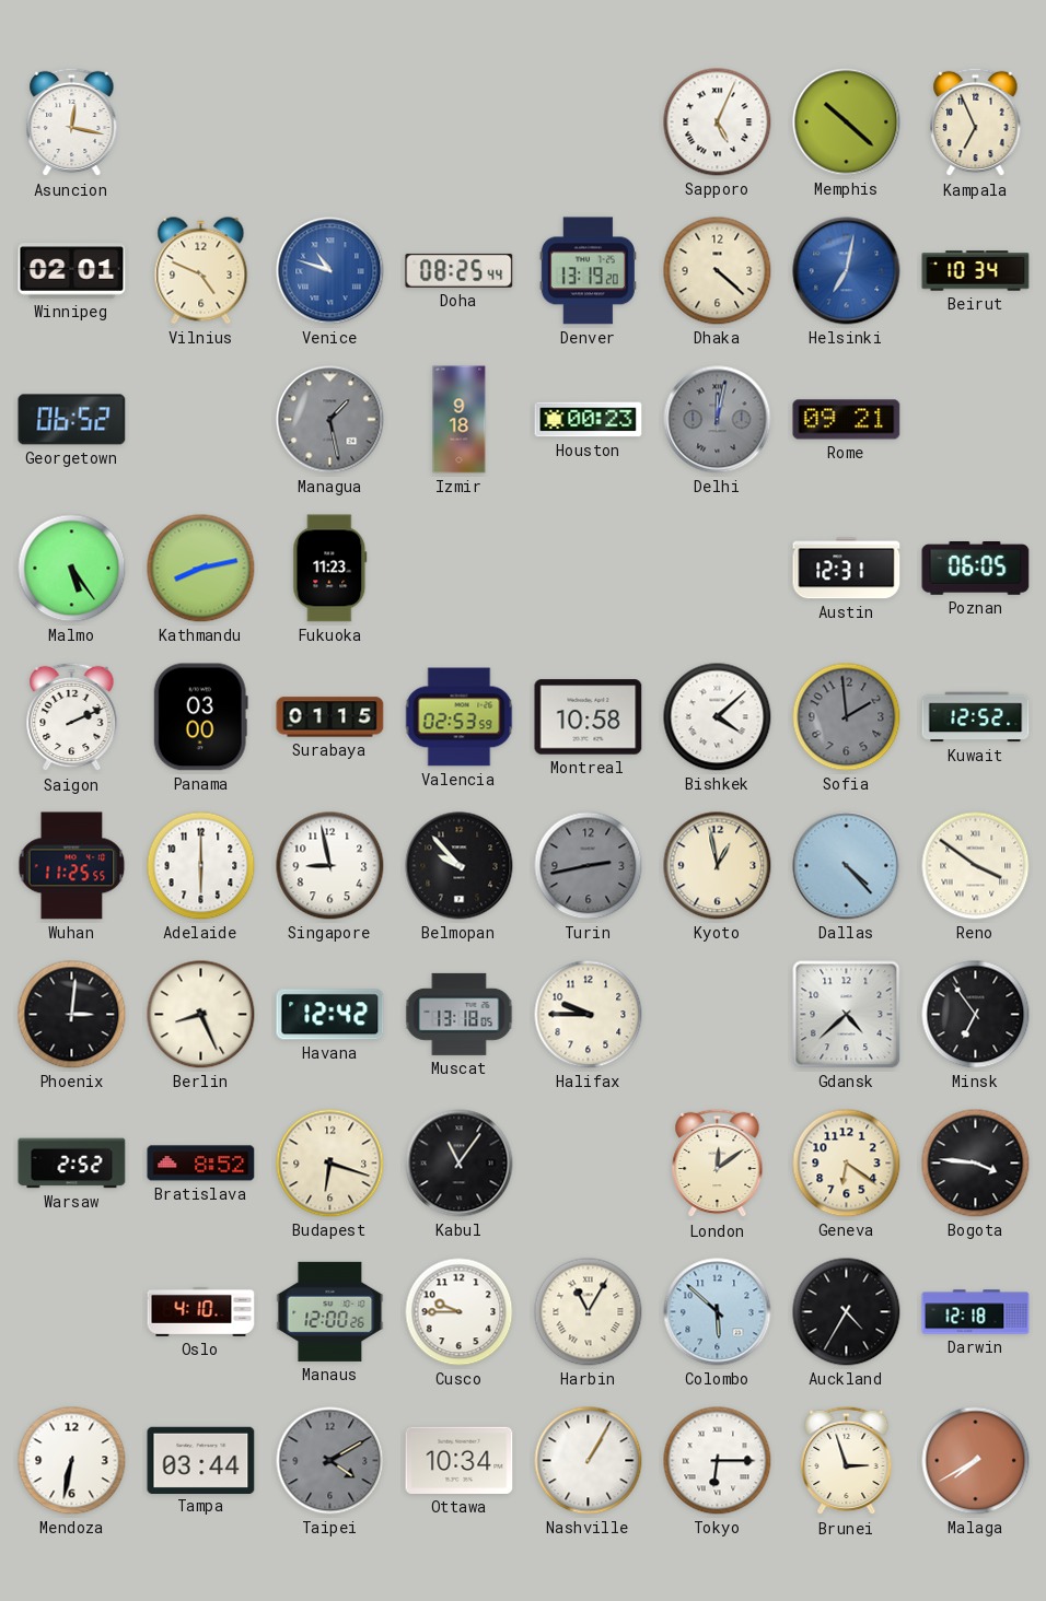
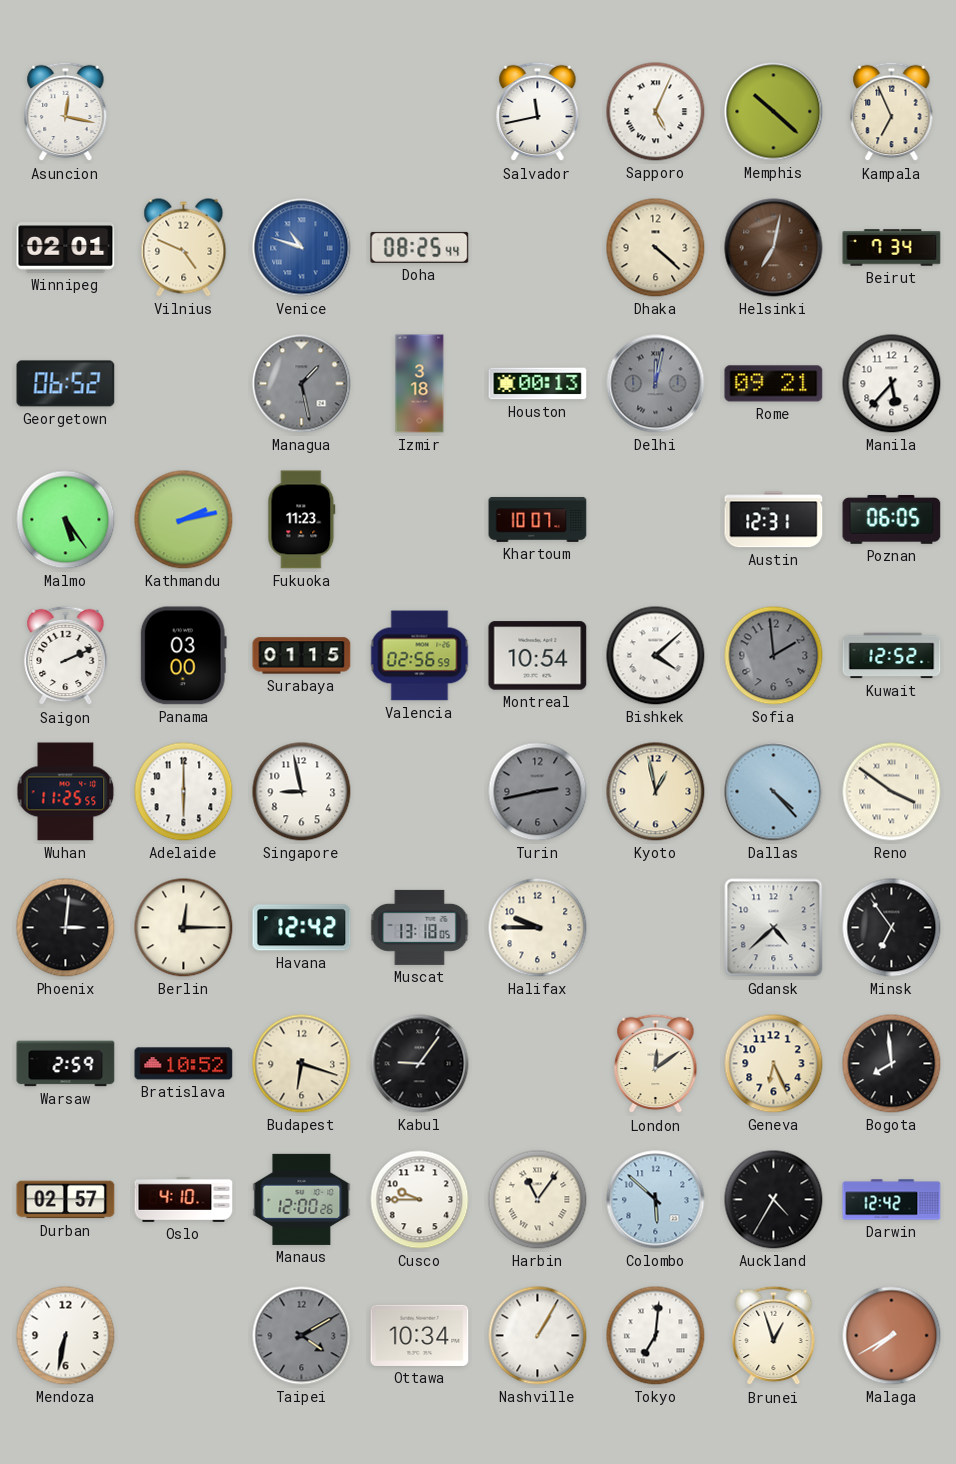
Salvador: none -> 11:43 (538, 112)
Denver: 13:19 -> none (588, 271)
Helsinki dial: blue -> brown (774, 248)
Beirut: 10:34 -> 7:34 (892, 248)
Izmir: 9:18 -> 3:18 (420, 384)
Houston: 00:23 -> 00:13 (538, 384)
Manila: none -> 5:37 (892, 384)
Kathmandu: 8:13 -> 2:13 (184, 520)
Khartoum: none -> 10:07 (538, 519)
Valencia: 02:53 -> 02:56 (420, 656)
Montreal: 10:58 -> 10:54 (538, 656)
Belmopan: 9:53 -> none (460, 866)
Berlin: 8:26 -> 12:15 (184, 928)
Warsaw: 2:52 -> 2:59 (66, 1064)
Bratislava: 8:52 -> 10:52 (184, 1064)
Kabul: 11:06 -> 9:06 (420, 1064)
Geneva: 6:21 -> 6:26 (774, 1064)
Bogota: 3:46 -> 7:59 (892, 1064)
Durban: none -> 02:57 (66, 1200)
Harbin: 11:05 -> 11:06 (538, 1200)
Darwin: 12:18 -> 12:42 (892, 1200)
Tampa: 03:44 -> none (201, 1460)
Tokyo: 6:15 -> 7:01 (656, 1336)
Brunei: 2:57 -> 12:57 (774, 1336)
